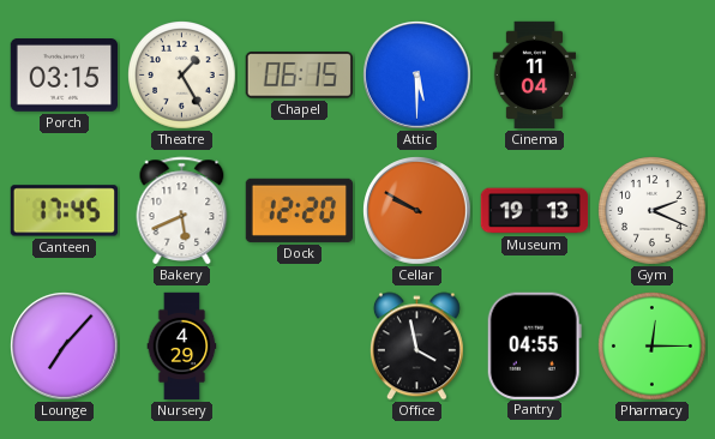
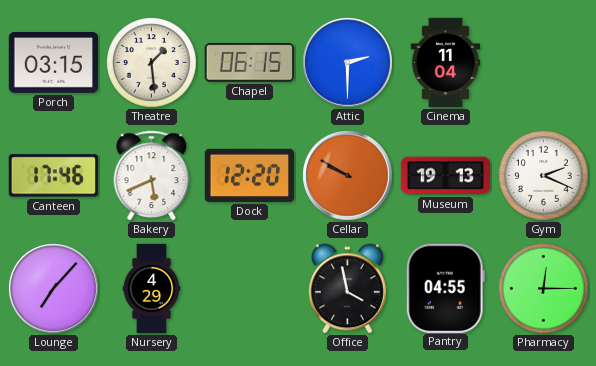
Theatre: 1:25 -> 1:29 (152, 63)
Attic: 5:30 -> 2:30 (348, 63)
Canteen: 17:45 -> 17:46 (53, 176)
